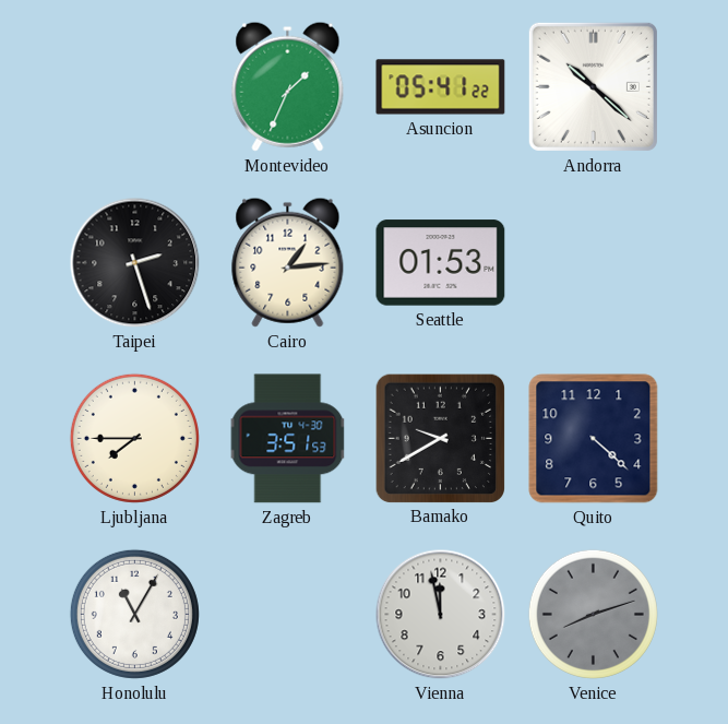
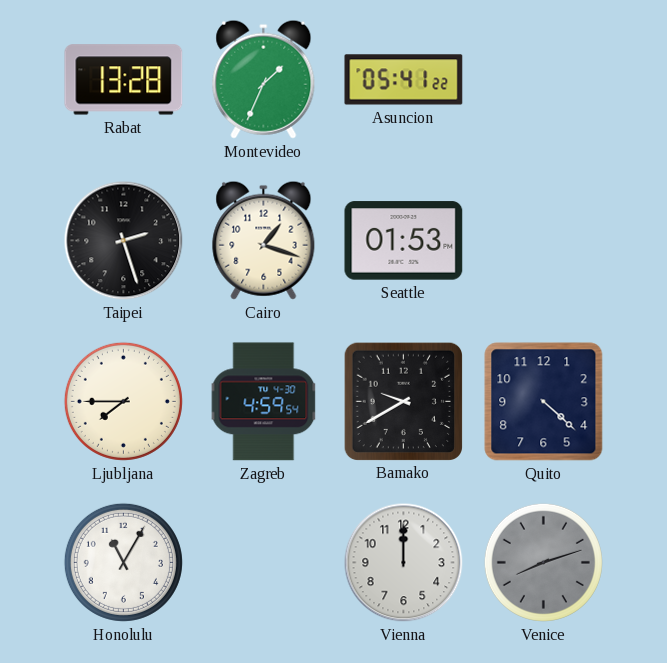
Rabat: none -> 13:28 (124, 80)
Andorra: 10:22 -> none (593, 86)
Cairo: 1:14 -> 1:18 (264, 240)
Zagreb: 3:51 -> 4:59 (264, 402)
Vienna: 11:58 -> 12:00 (404, 563)
